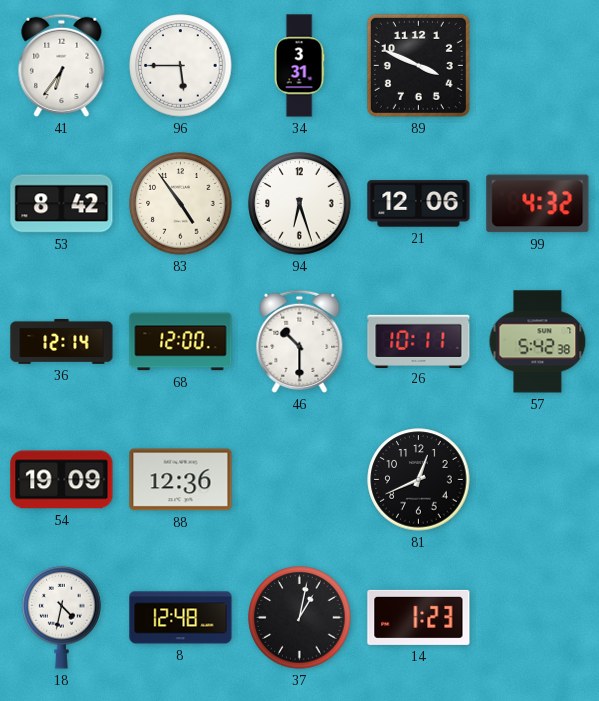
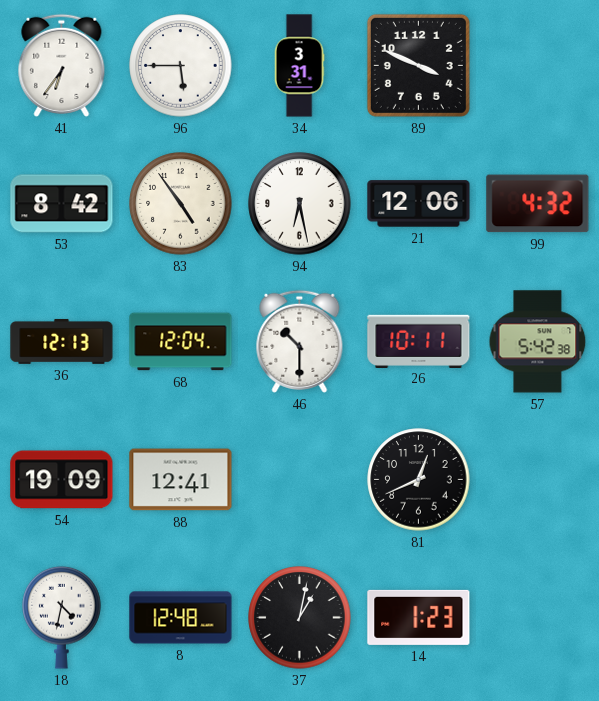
94: 6:27 -> 6:28 (300, 204)
36: 12:14 -> 12:13 (62, 341)
68: 12:00 -> 12:04 (181, 342)
88: 12:36 -> 12:41 (181, 480)
